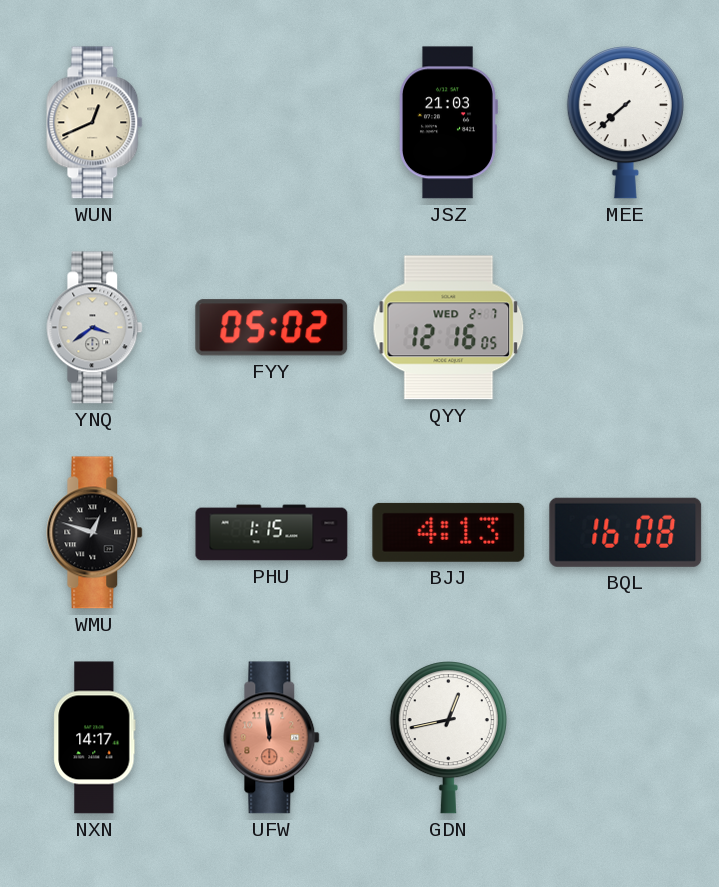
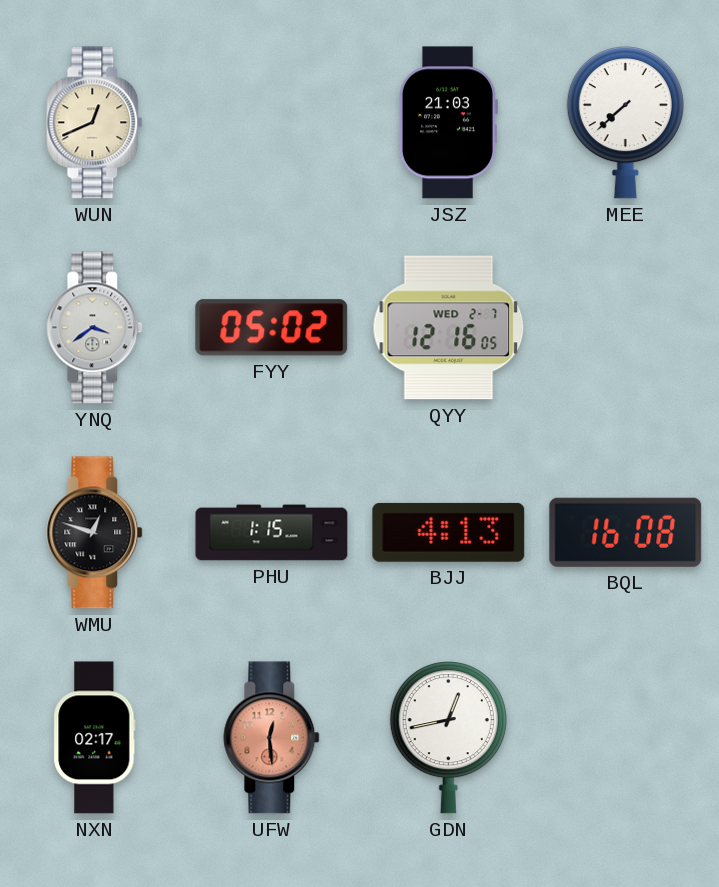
NXN: 14:17 -> 02:17 (95, 738)
UFW: 11:59 -> 12:29 (272, 738)
